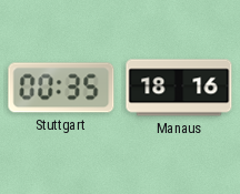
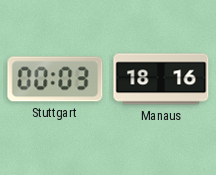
Stuttgart: 00:35 -> 00:03 (55, 79)
